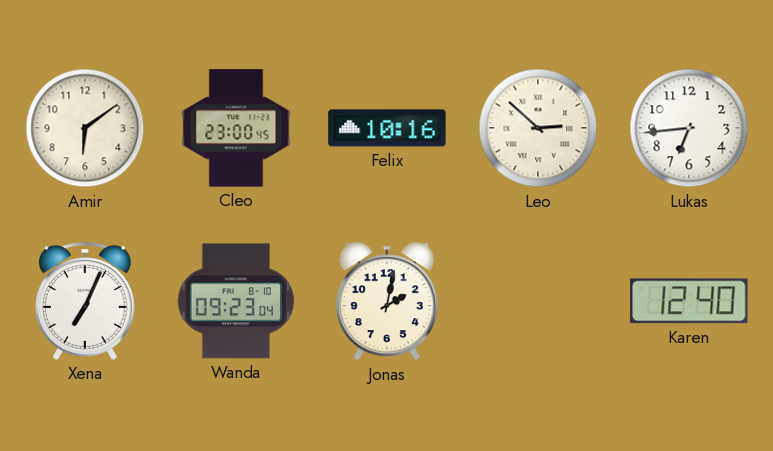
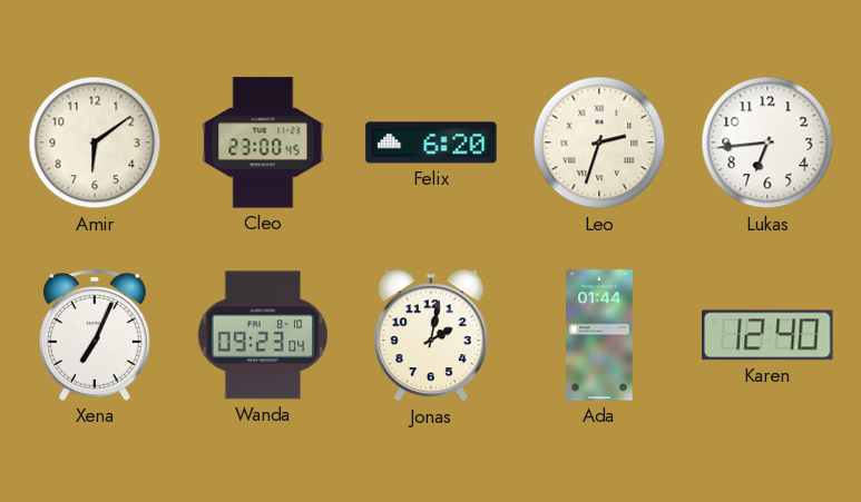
Felix: 10:16 -> 6:20 (431, 142)
Leo: 2:52 -> 2:33 (599, 142)
Ada: none -> 01:44 (599, 335)
